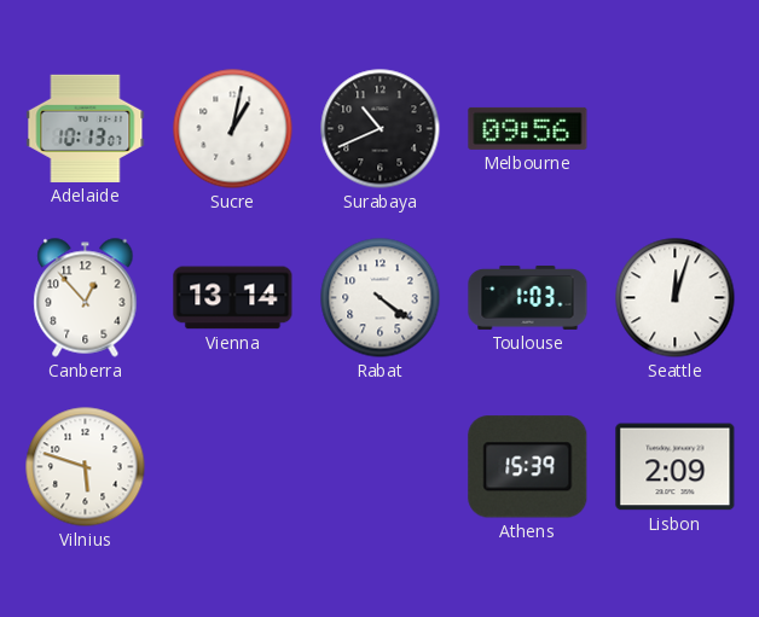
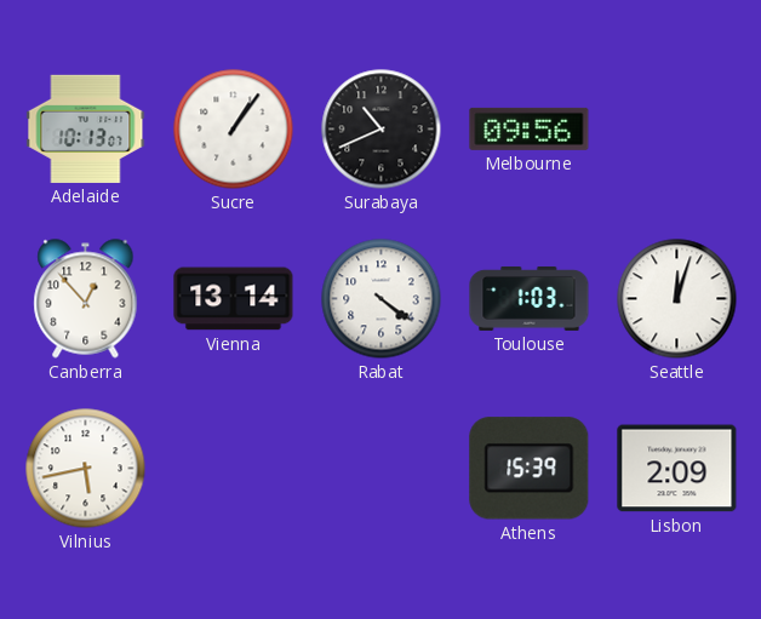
Sucre: 1:02 -> 1:06 (234, 130)
Vilnius: 5:48 -> 5:43 (86, 469)
